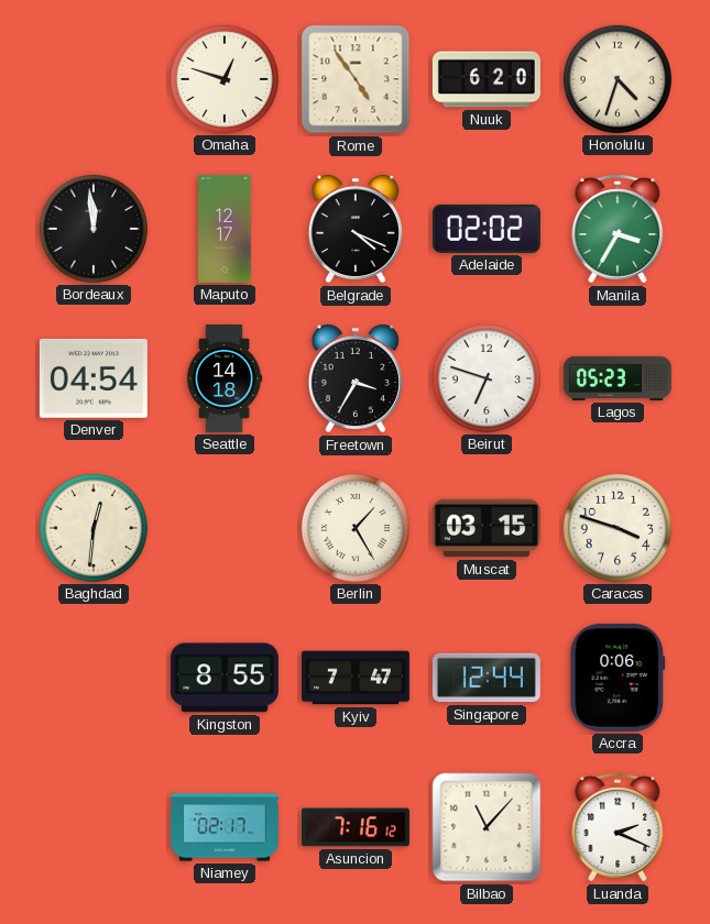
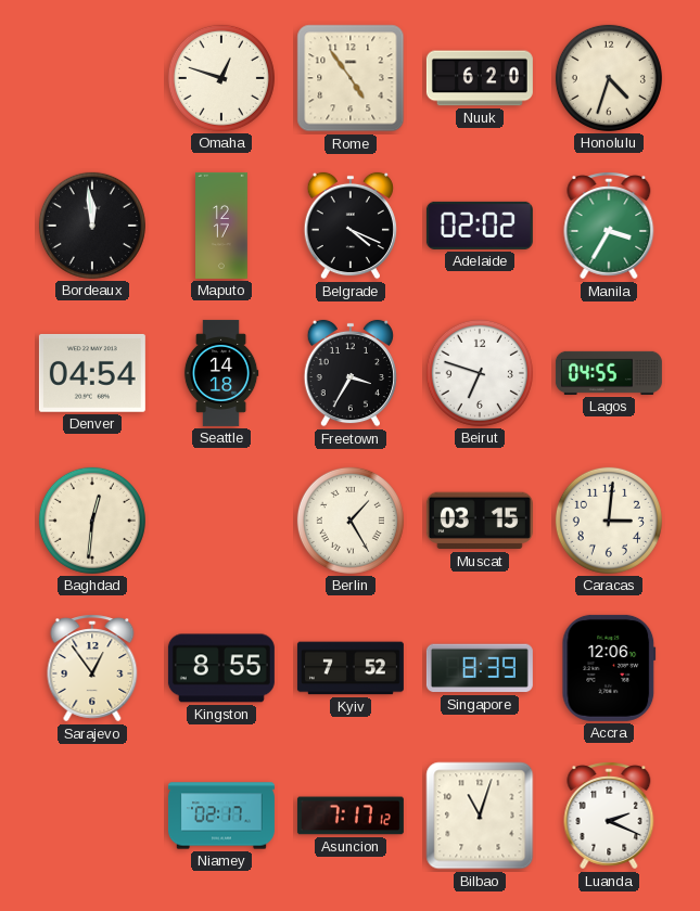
Lagos: 05:23 -> 04:55 (609, 373)
Caracas: 3:48 -> 3:01 (609, 521)
Sarajevo: none -> 12:54 (92, 668)
Kyiv: 7:47 -> 7:52 (351, 668)
Singapore: 12:44 -> 8:39 (480, 668)
Accra: 0:06 -> 12:06 (609, 668)
Asuncion: 7:16 -> 7:17 (351, 816)
Bilbao: 11:07 -> 11:03 (480, 816)
